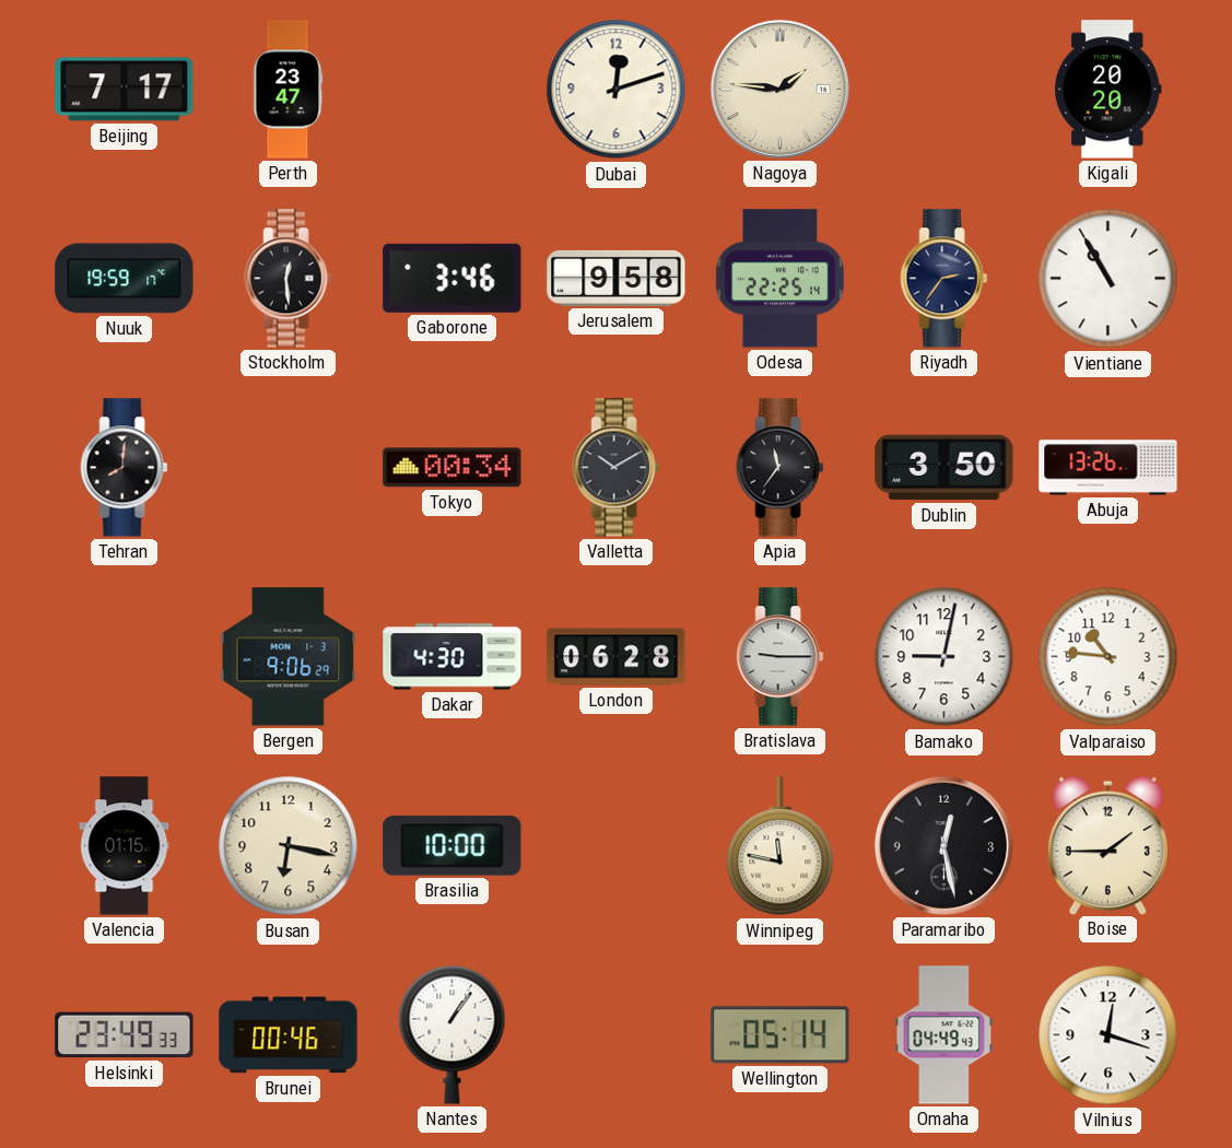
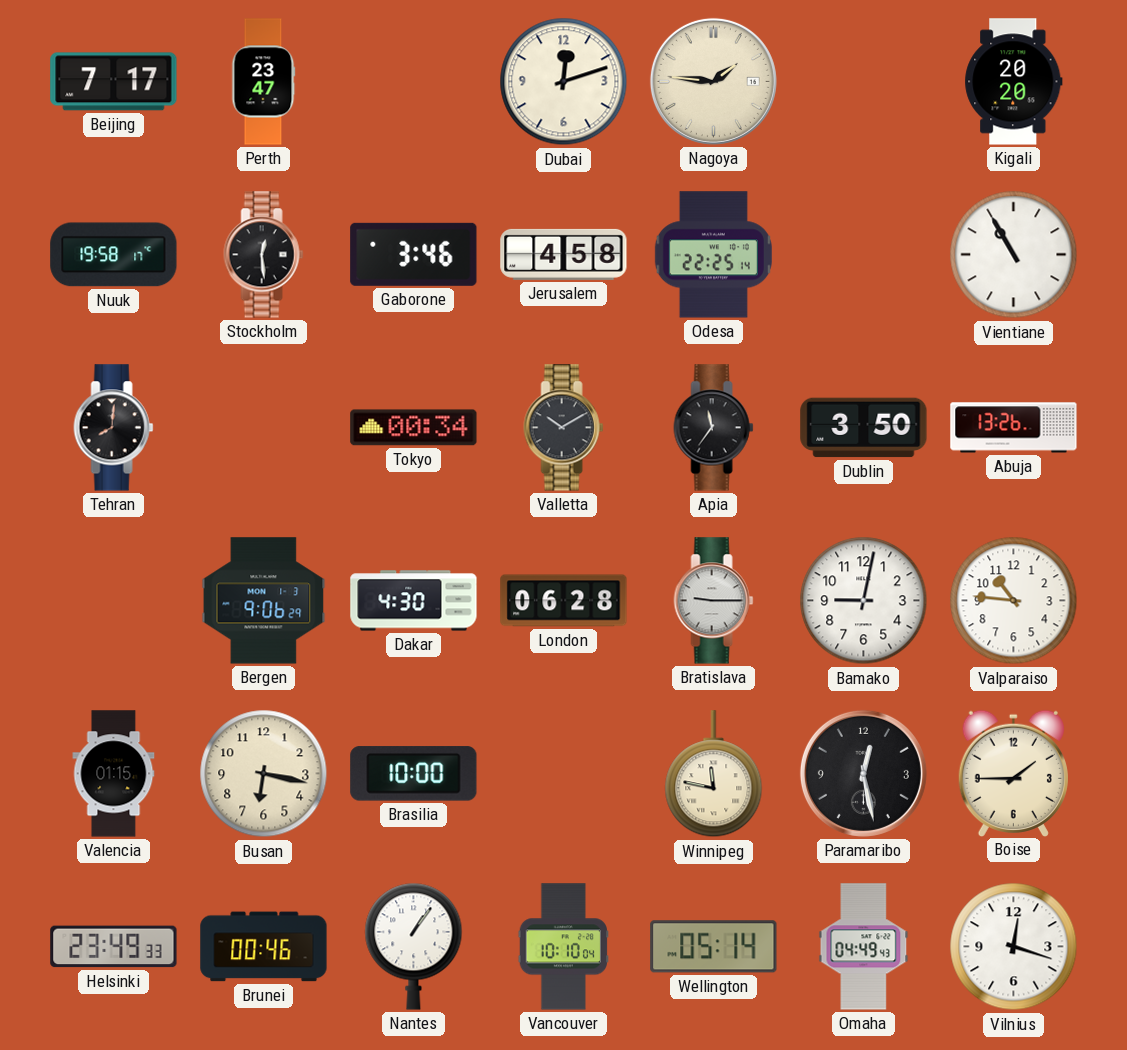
Nuuk: 19:59 -> 19:58 (114, 255)
Jerusalem: 9:58 -> 4:58 (564, 254)
Riyadh: 2:36 -> none (944, 279)
Vancouver: none -> 10:10 (564, 947)
